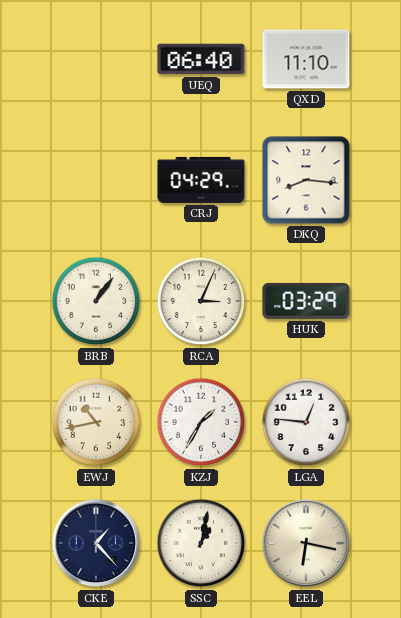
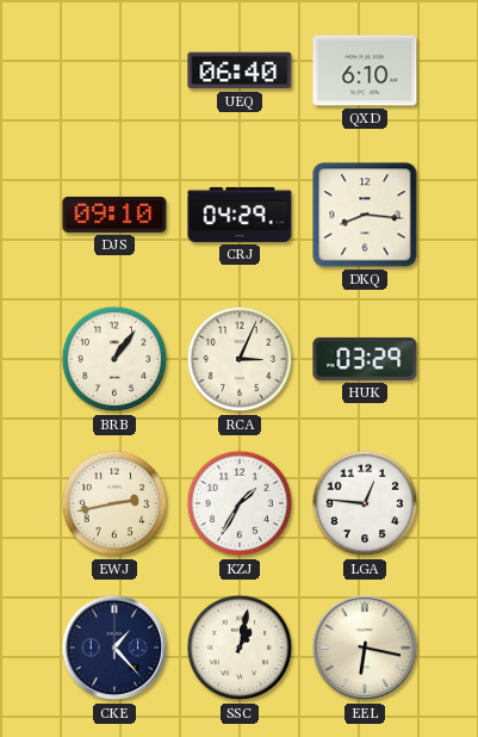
QXD: 11:10 -> 6:10 (365, 70)
DJS: none -> 09:10 (114, 215)
EWJ: 10:43 -> 2:43 (114, 503)
